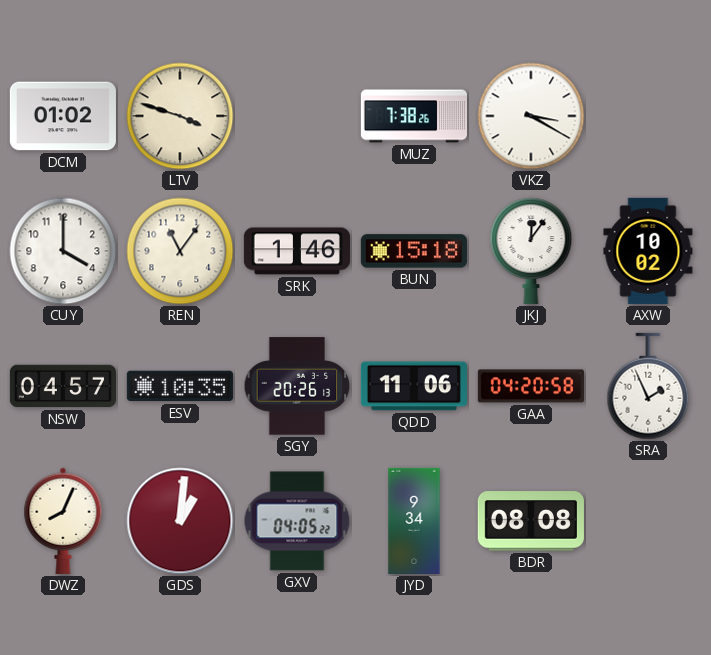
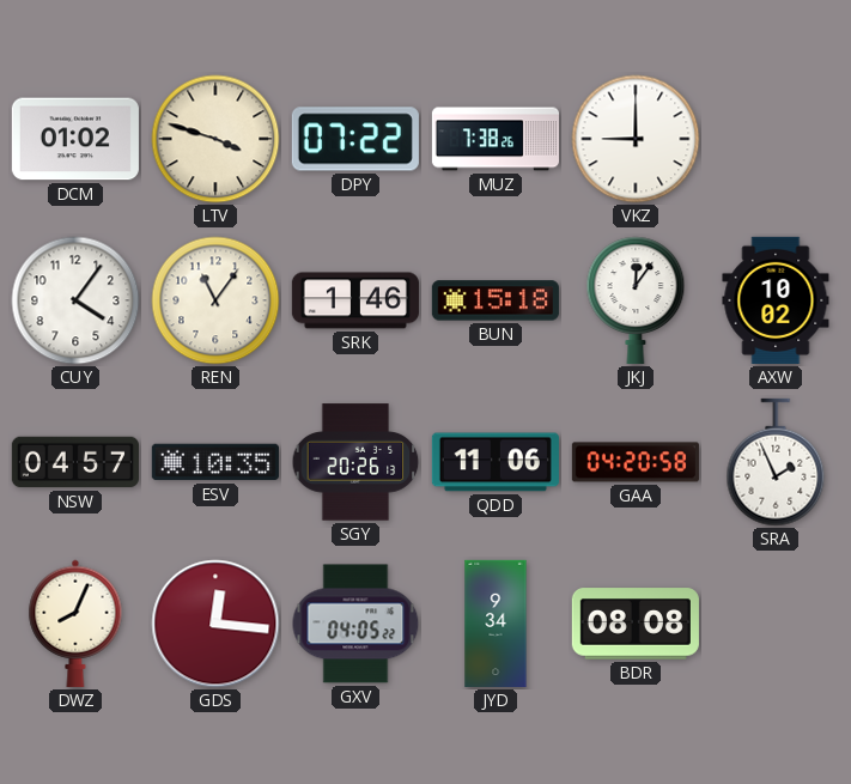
DPY: none -> 07:22 (355, 139)
VKZ: 3:20 -> 9:00 (636, 139)
CUY: 4:00 -> 4:06 (75, 300)
GDS: 1:01 -> 12:16 (215, 624)
